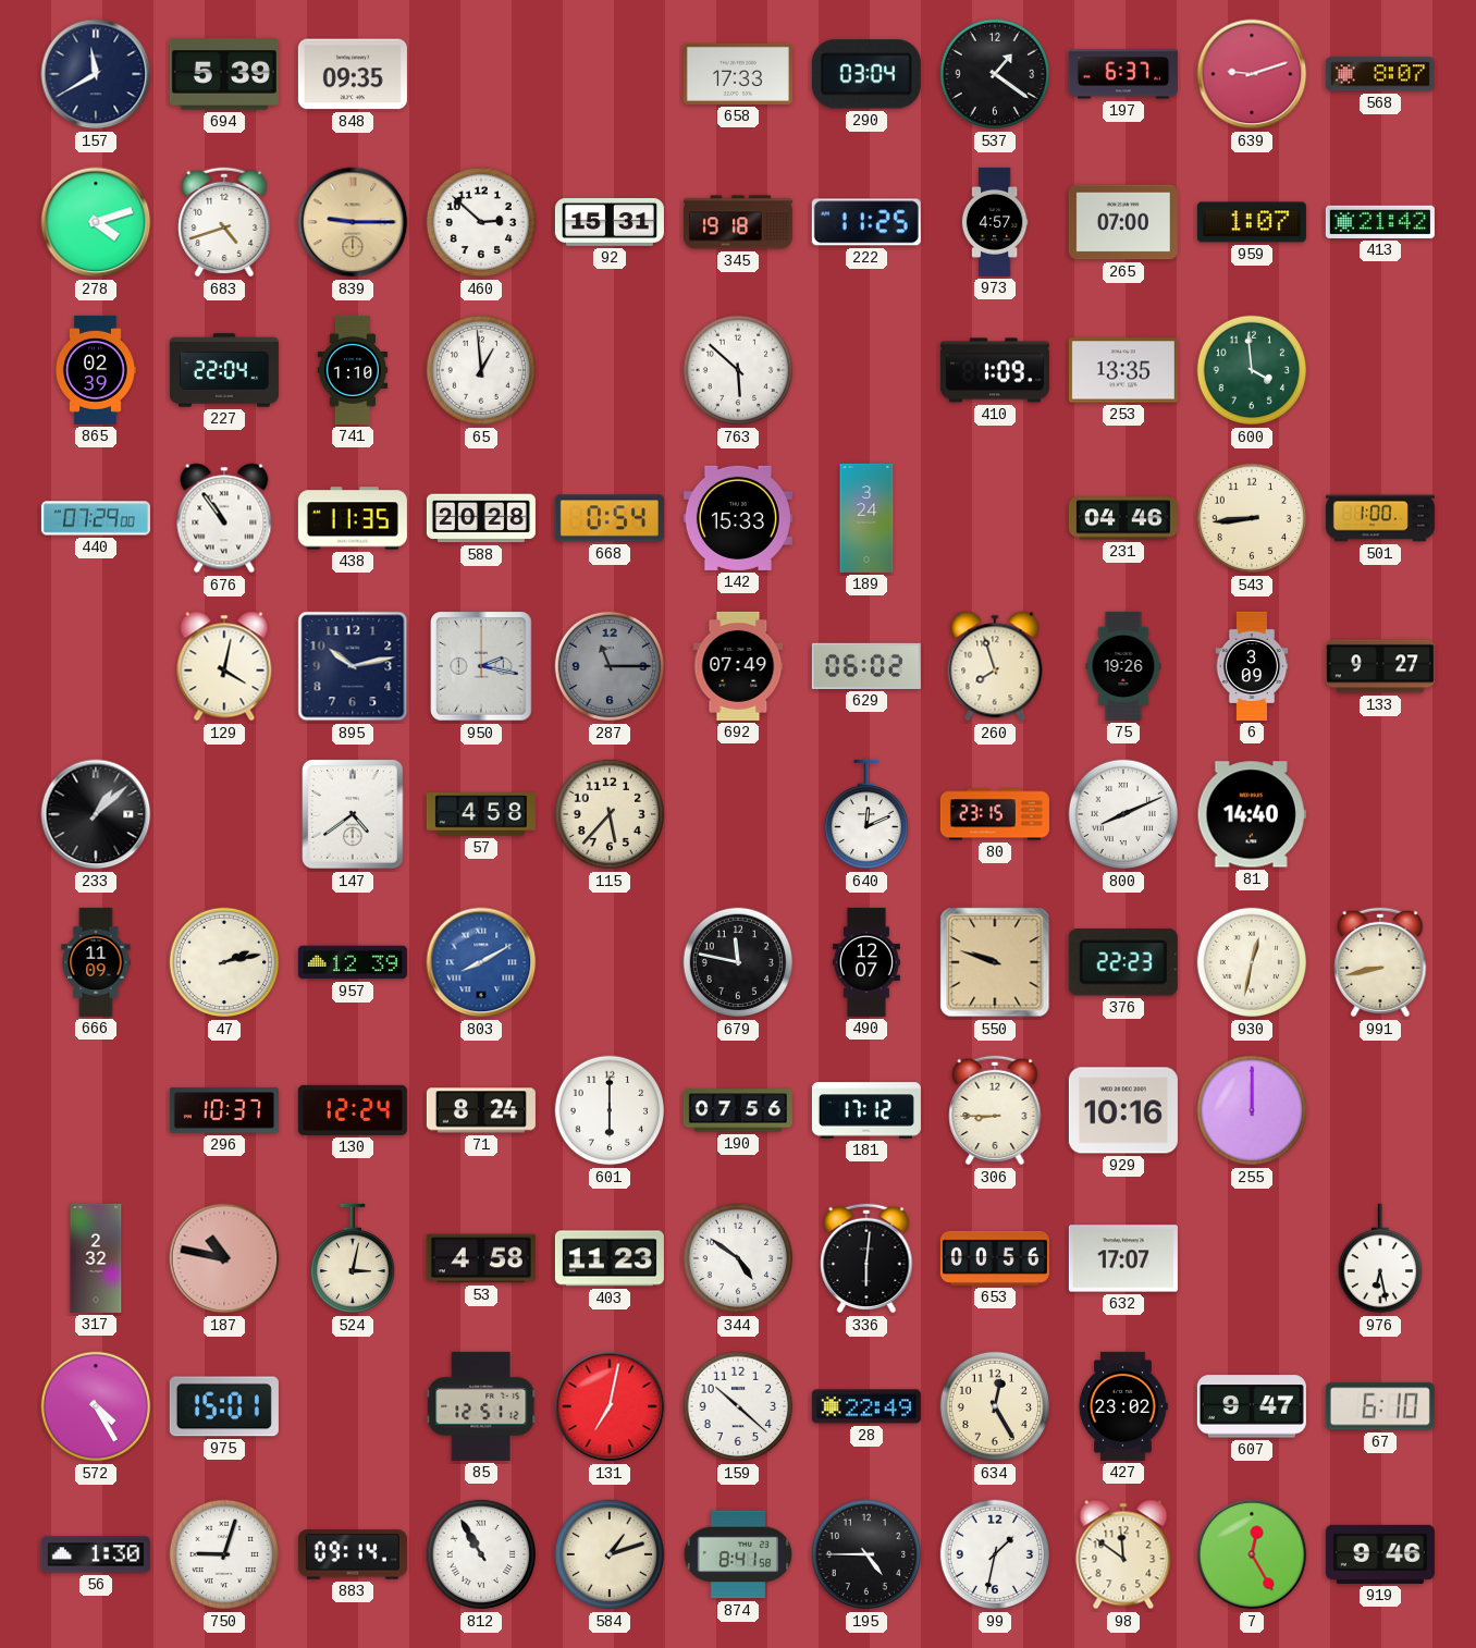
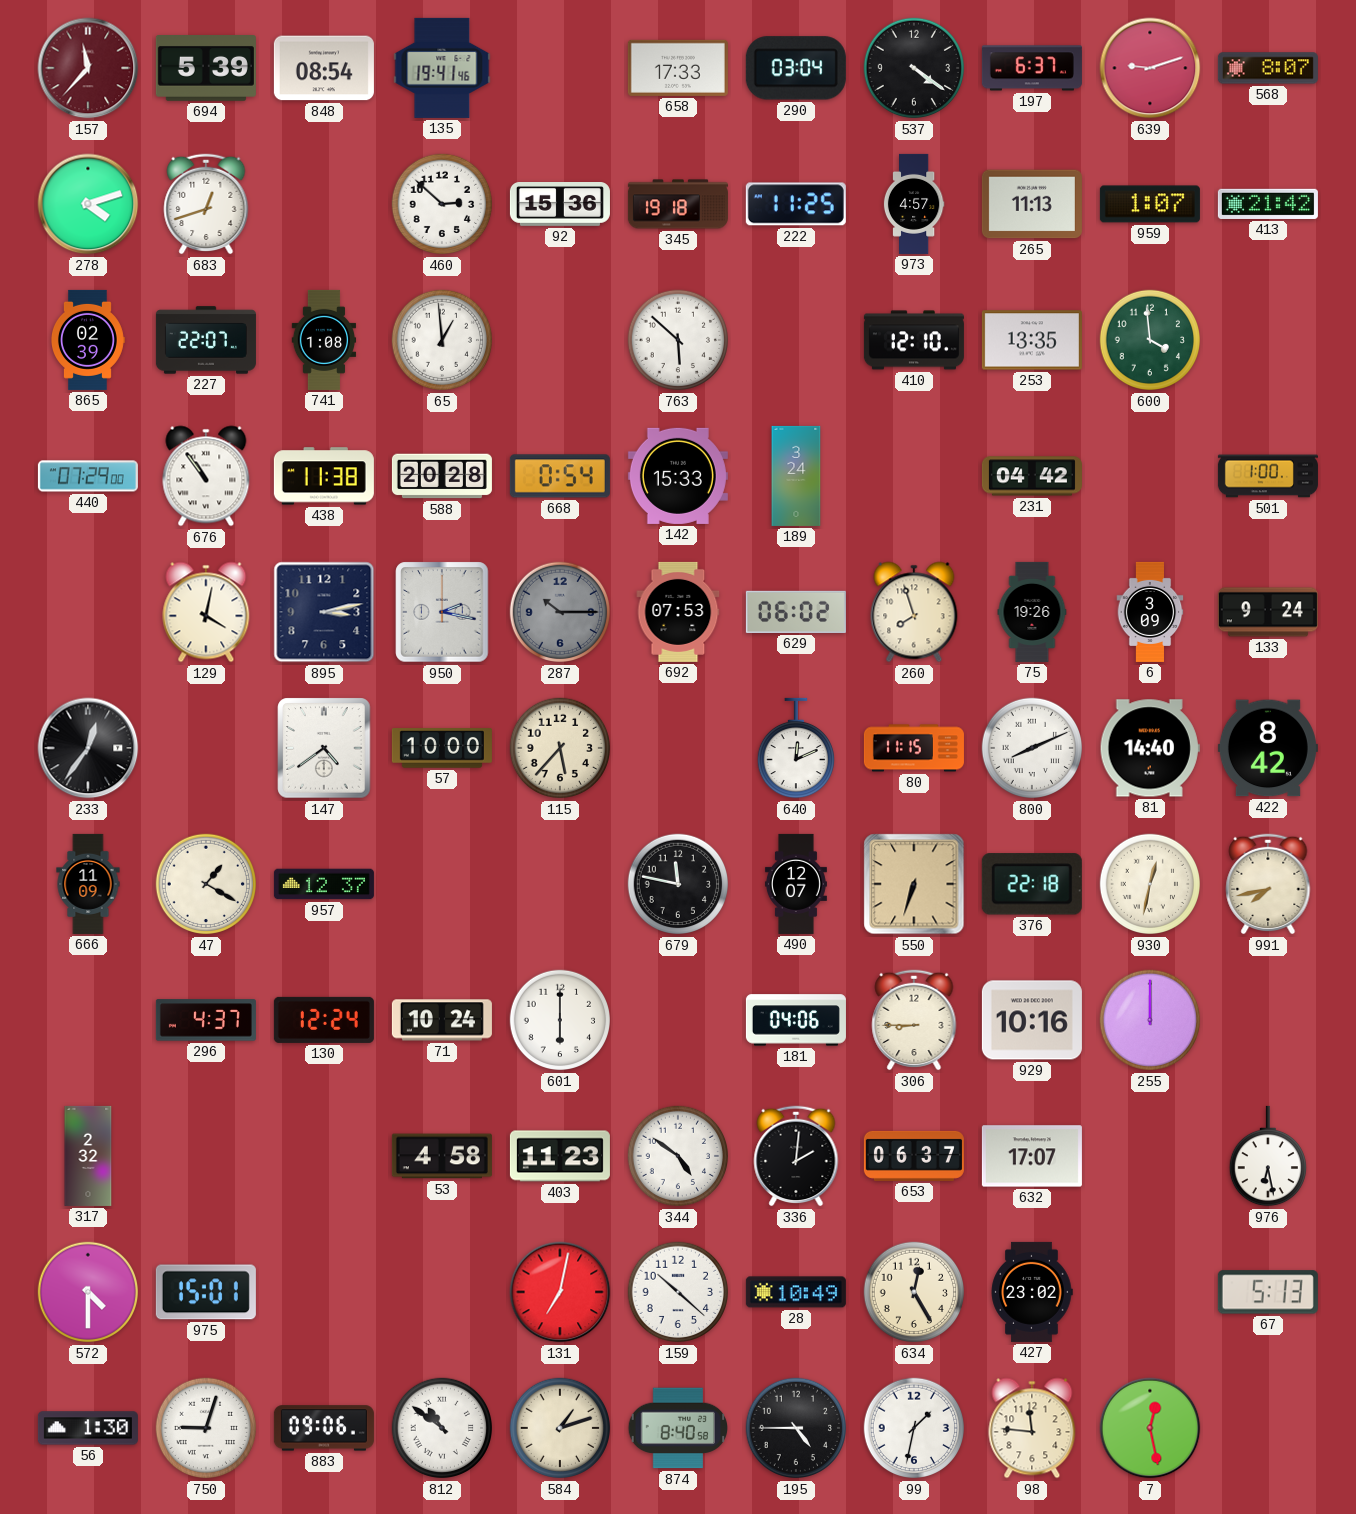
157: 11:40 -> 11:37 (88, 68)
157 dial: navy -> burgundy (88, 68)
848: 09:35 -> 08:54 (324, 68)
135: none -> 19:41 (442, 68)
537: 1:21 -> 4:21 (914, 68)
683: 4:42 -> 12:42 (206, 204)
839: 9:15 -> none (353, 222)
92: 15:31 -> 15:36 (560, 205)
265: 07:00 -> 11:13 (1032, 204)
227: 22:04 -> 22:07 (206, 340)
741: 1:10 -> 1:08 (324, 340)
410: 1:09 -> 12:10 (914, 340)
438: 11:35 -> 11:38 (324, 476)
231: 04:46 -> 04:42 (1032, 476)
543: 8:44 -> none (1252, 518)
895: 10:13 -> 3:13 (324, 612)
287: 11:15 -> 10:15 (560, 612)
692: 07:49 -> 07:53 (678, 612)
133: 9:27 -> 9:24 (1268, 612)
233: 1:08 -> 12:36 (88, 748)
57: 4:58 -> 10:00 (442, 748)
80: 23:15 -> 11:15 (914, 748)
422: none -> 8:42 (1268, 748)
47: 2:13 -> 1:20 (206, 884)
957: 12:39 -> 12:37 (324, 884)
803: 8:10 -> none (481, 962)
550: 9:48 -> 6:33 (914, 884)
376: 22:23 -> 22:18 (1032, 884)
991: 8:43 -> 7:43 (1268, 884)
296: 10:37 -> 4:37 (206, 1020)
71: 8:24 -> 10:24 (442, 1020)
190: 07:56 -> none (738, 1110)
181: 17:12 -> 04:06 (796, 1020)
187: 10:47 -> none (224, 1258)
524: 3:02 -> none (352, 1258)
336: 6:01 -> 2:01 (796, 1156)
653: 00:56 -> 06:37 (914, 1156)
572: 4:25 -> 4:30 (88, 1292)
85: 12:51 -> none (481, 1406)
28: 22:49 -> 10:49 (796, 1292)
607: 9:47 -> none (1252, 1406)
67: 6:10 -> 5:13 (1268, 1292)
883: 09:14 -> 09:06 (324, 1428)
812: 10:55 -> 10:51 (442, 1428)
874: 8:41 -> 8:40 (678, 1428)
98: 11:51 -> 11:46 (1032, 1428)
7: 12:25 -> 12:28 (1150, 1428)
919: 9:46 -> none (1380, 1554)
